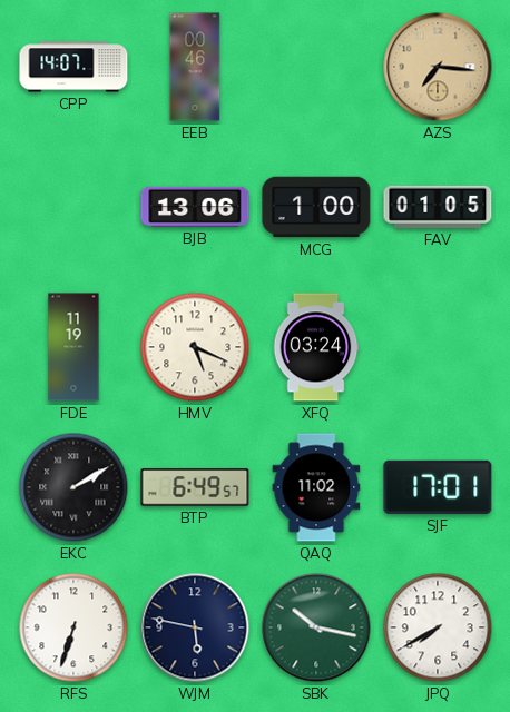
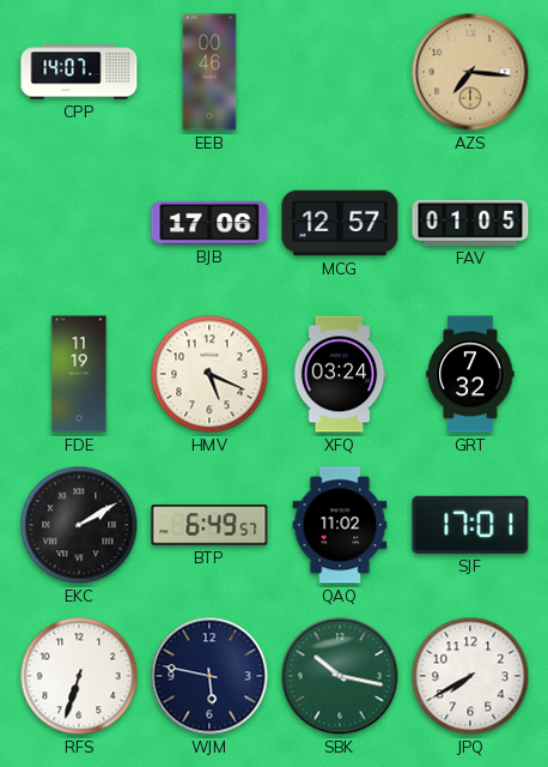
BJB: 13:06 -> 17:06 (209, 223)
MCG: 1:00 -> 12:57 (340, 223)
GRT: none -> 7:32 (470, 374)
